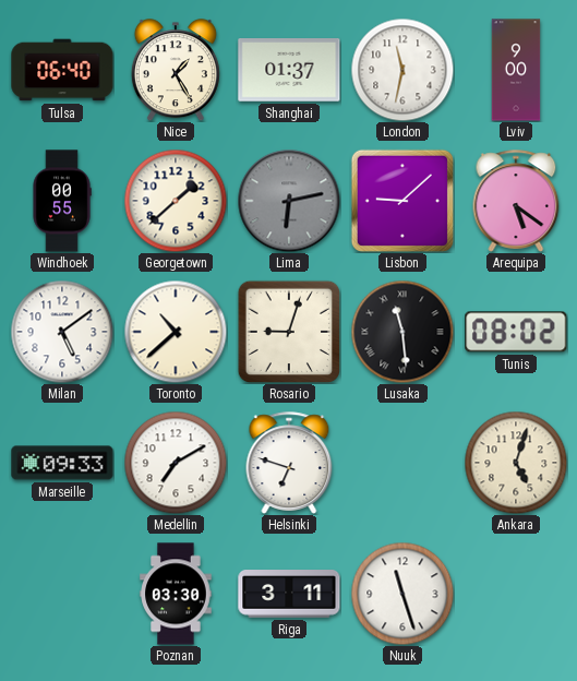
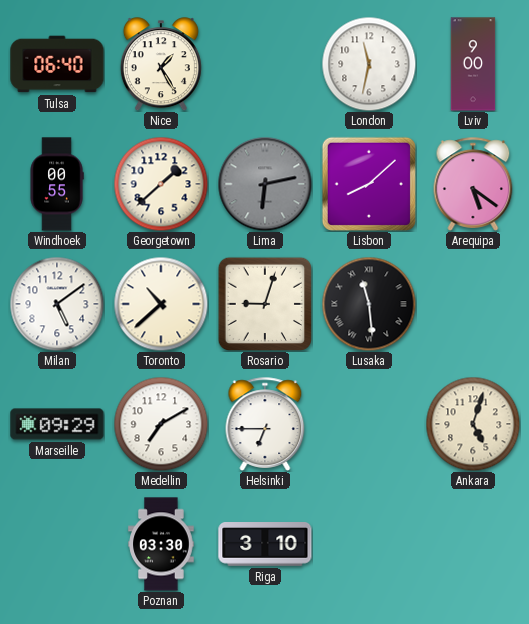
Shanghai: 01:37 -> none (289, 71)
Lisbon: 9:08 -> 8:08 (369, 184)
Tunis: 08:02 -> none (516, 332)
Marseille: 09:33 -> 09:29 (57, 424)
Helsinki: 6:48 -> 6:45 (265, 424)
Riga: 3:11 -> 3:10 (265, 544)
Nuuk: 11:27 -> none (402, 594)
